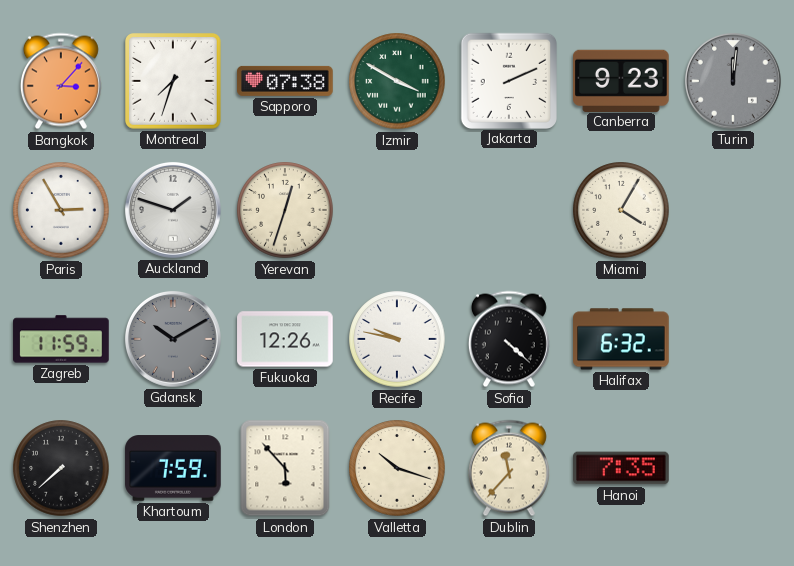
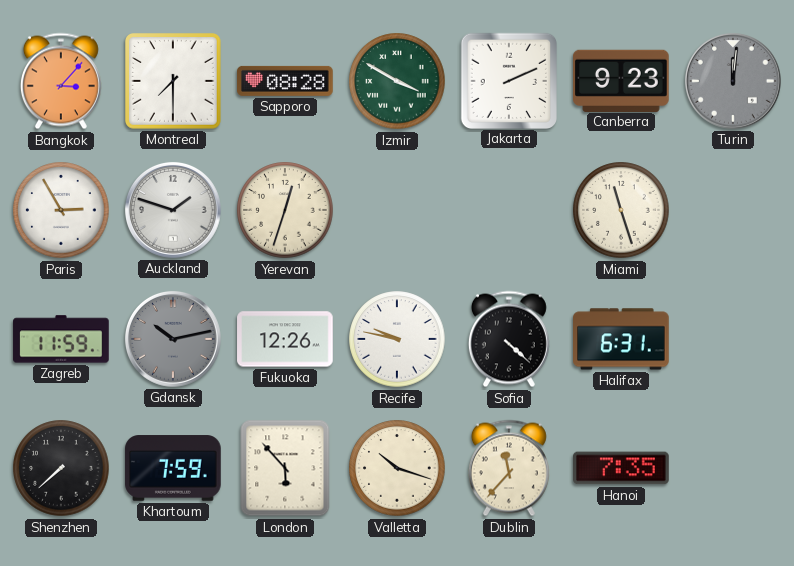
Montreal: 7:33 -> 7:30 (173, 81)
Sapporo: 07:38 -> 08:28 (285, 81)
Miami: 4:05 -> 11:27 (621, 210)
Gdansk: 10:10 -> 10:13 (173, 339)
Halifax: 6:32 -> 6:31 (621, 339)
